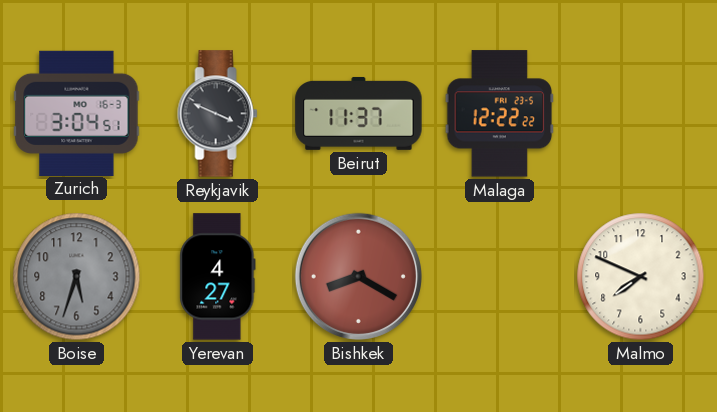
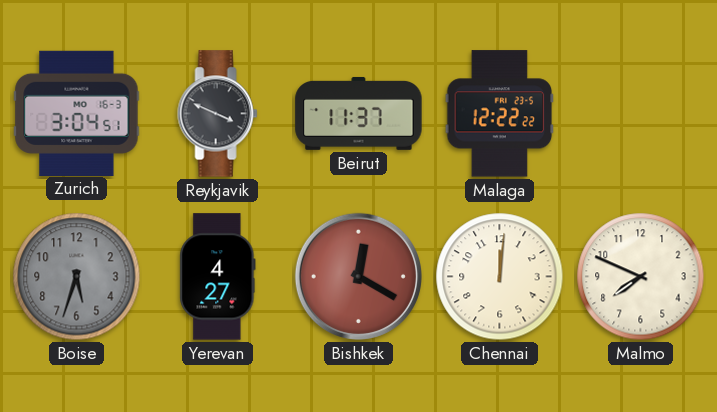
Bishkek: 8:20 -> 12:20 (358, 276)
Chennai: none -> 12:01 (500, 277)
